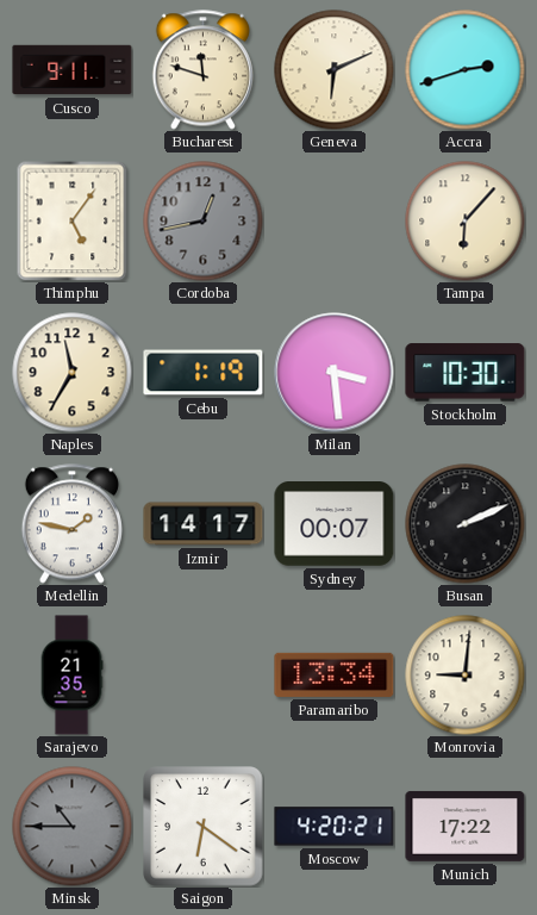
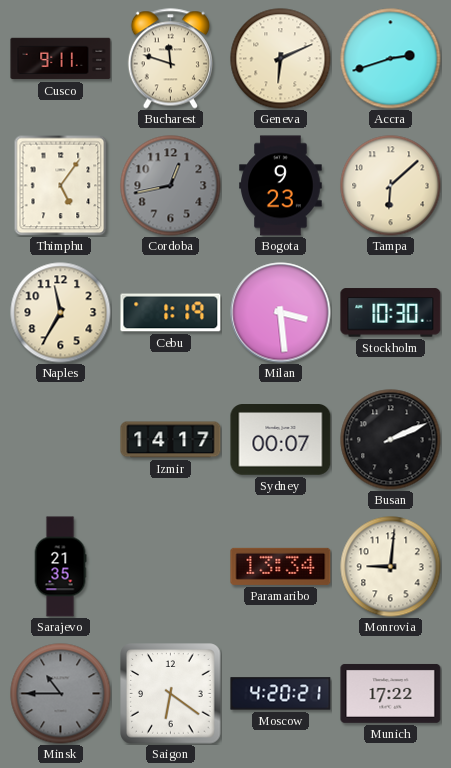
Bogota: none -> 9:23 (281, 186)
Tampa: 6:07 -> 6:08 (391, 186)
Medellin: 1:47 -> none (71, 524)
